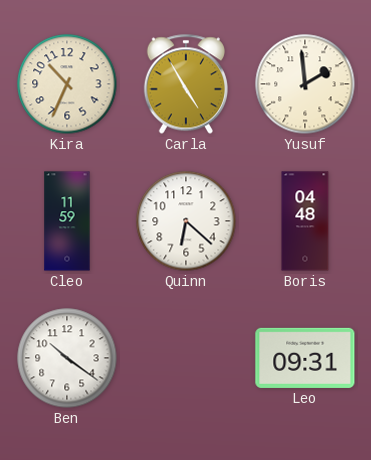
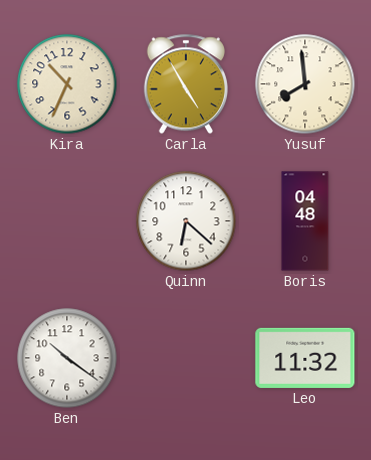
Yusuf: 1:59 -> 7:59 (305, 84)
Cleo: 11:59 -> none (67, 221)
Leo: 09:31 -> 11:32 (305, 358)
